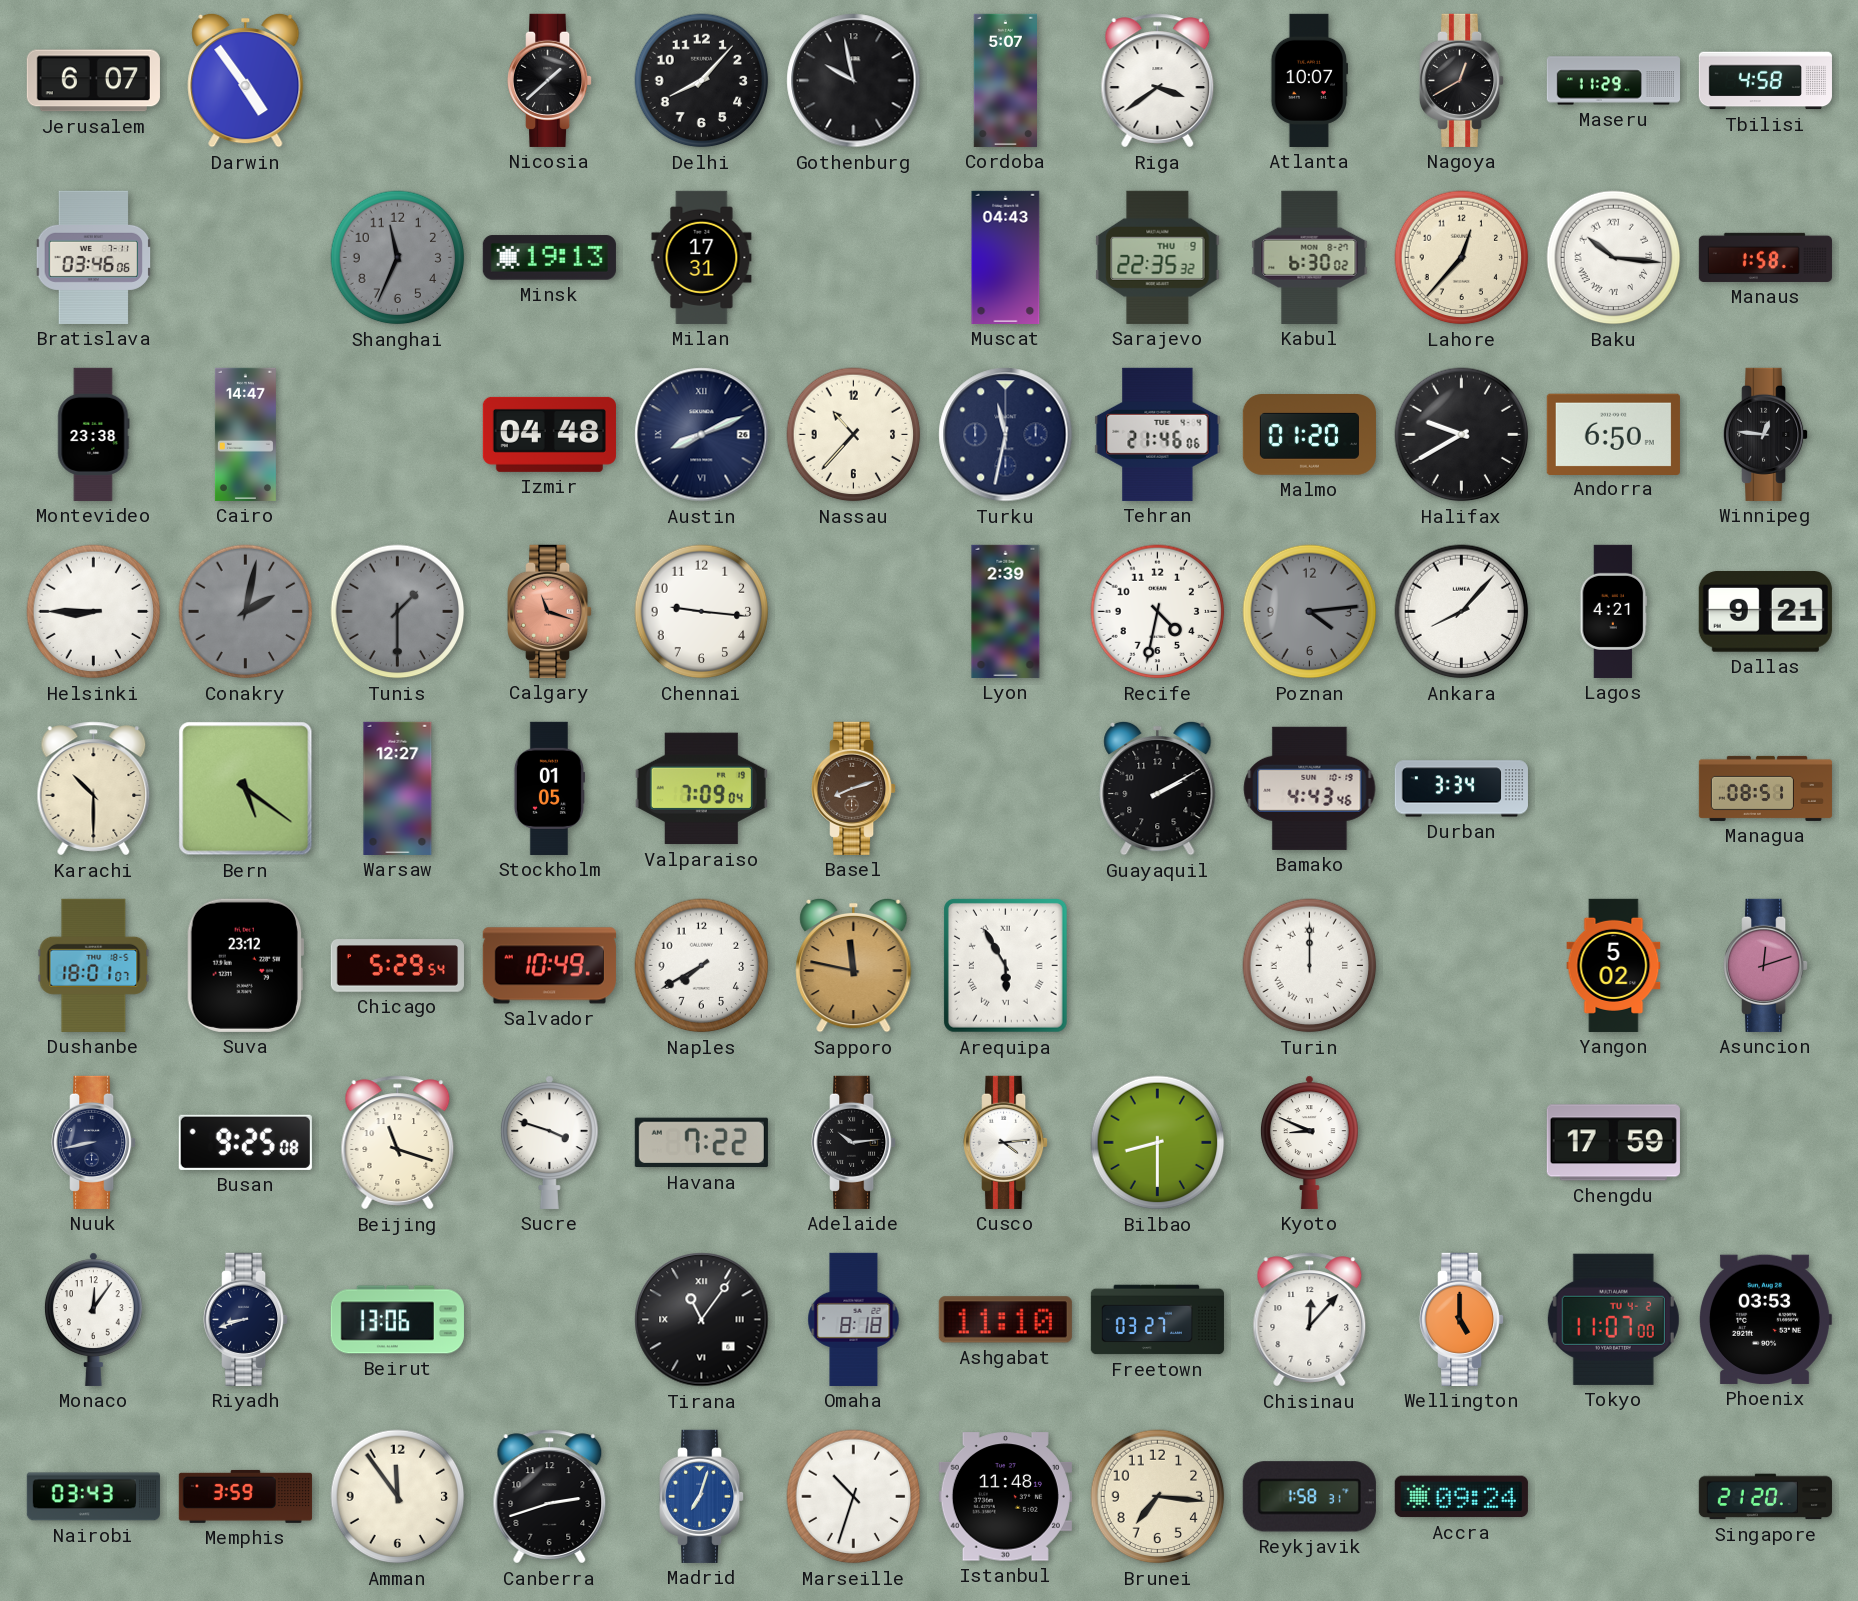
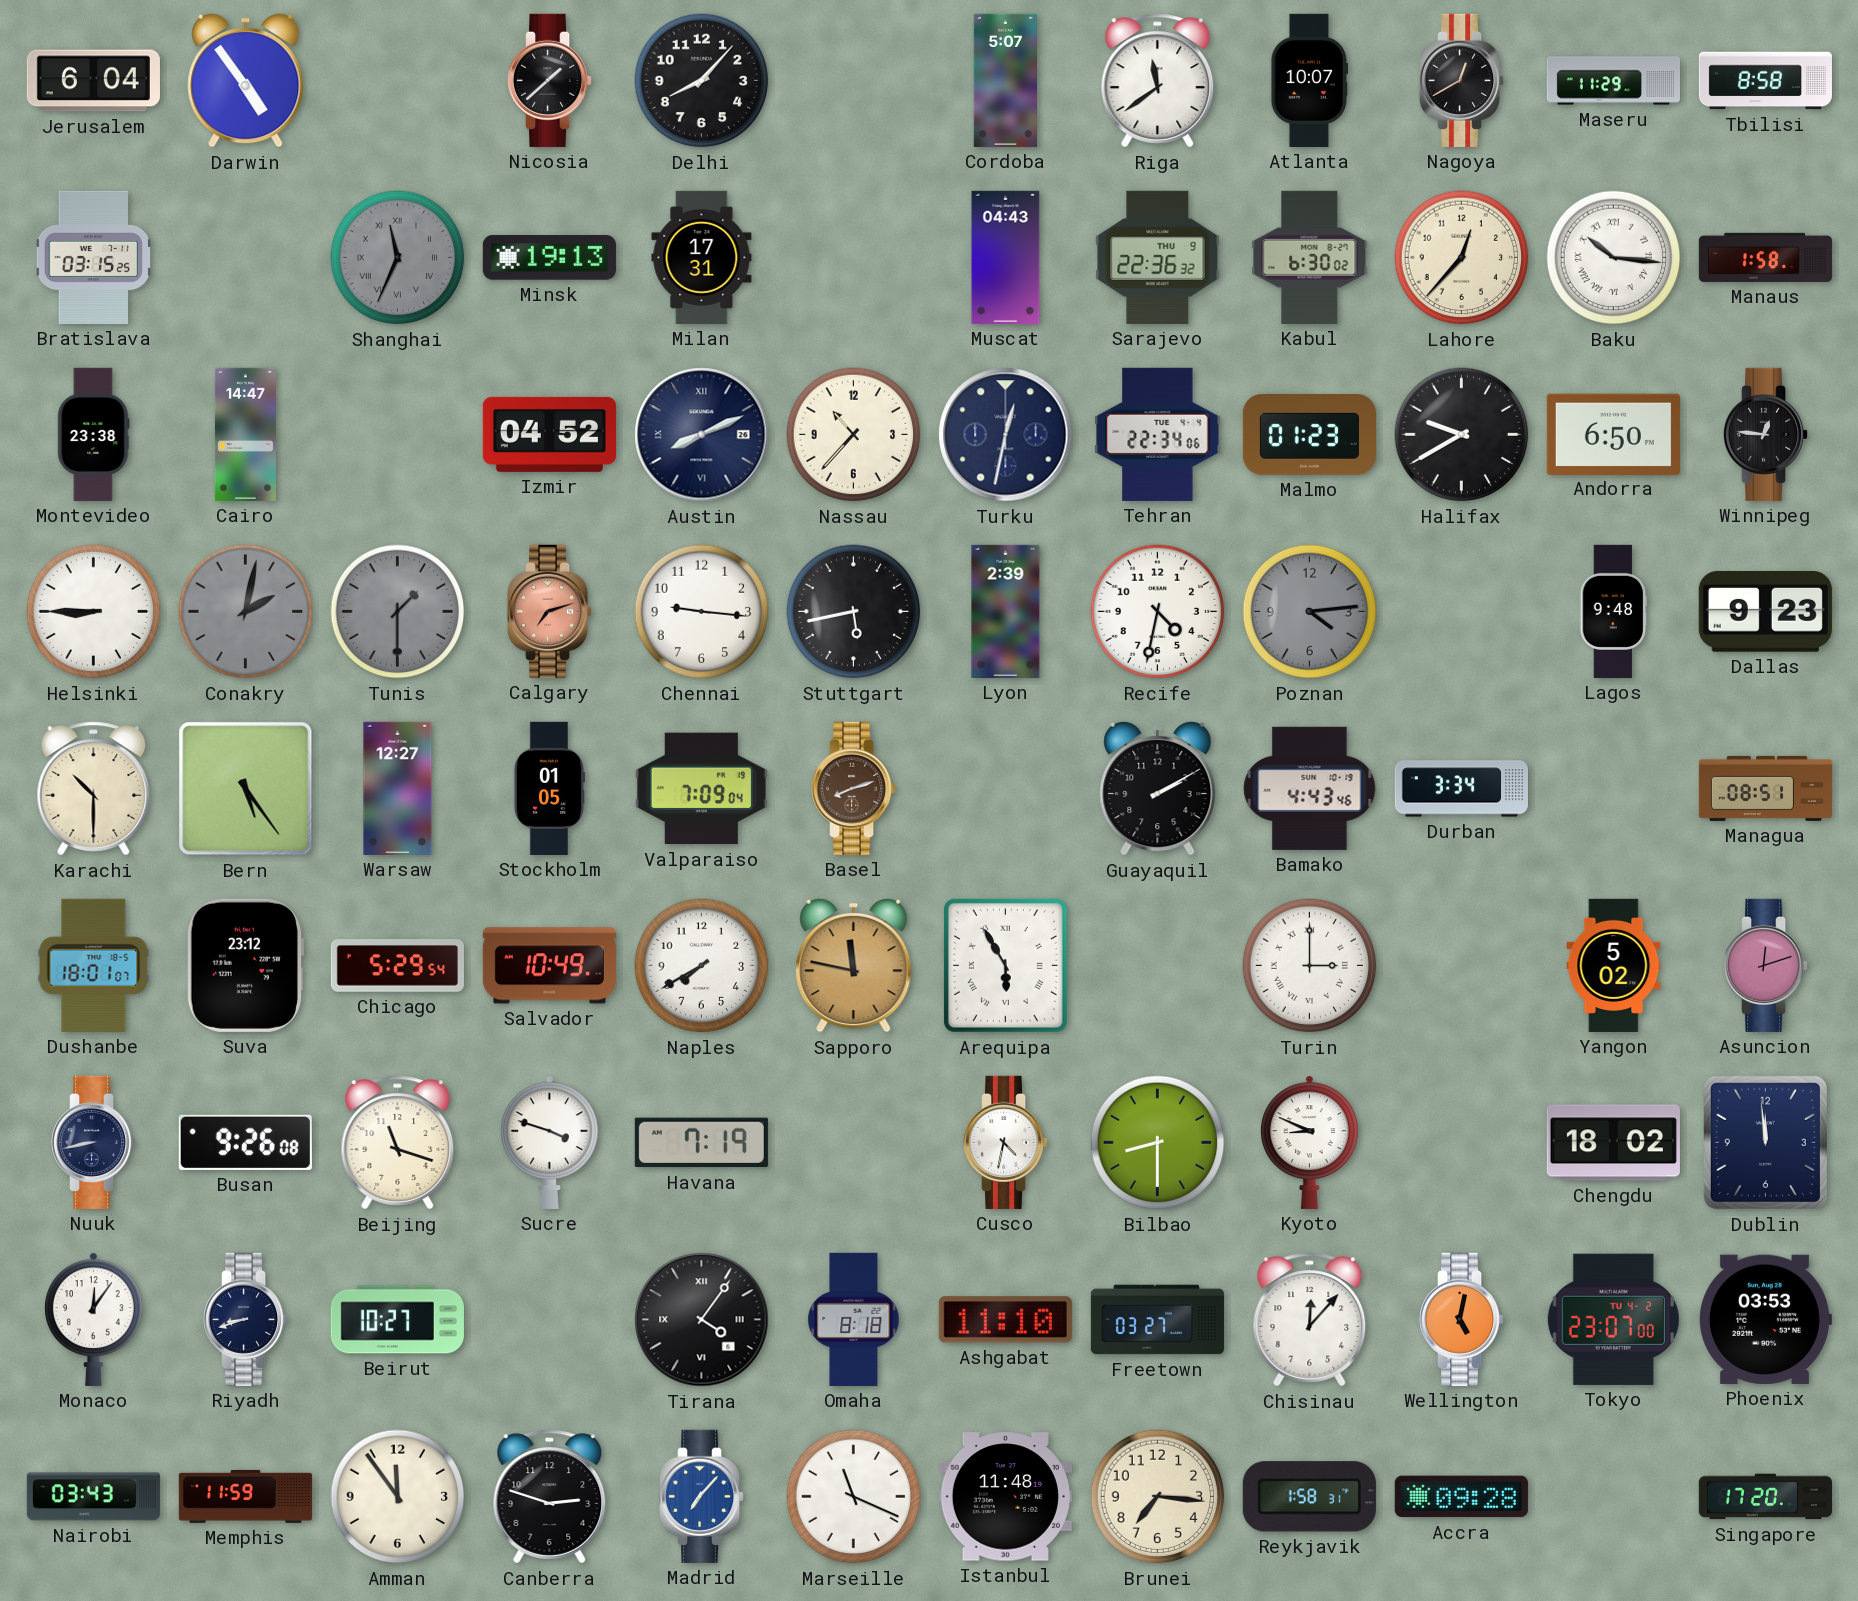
Jerusalem: 6:07 -> 6:04 (93, 81)
Gothenburg: 9:58 -> none (854, 81)
Riga: 3:39 -> 11:39 (1158, 81)
Tbilisi: 4:58 -> 8:58 (1765, 81)
Bratislava: 03:46 -> 03:15 (94, 257)
Shanghai numerals: Arabic -> Roman (398, 258)
Sarajevo: 22:35 -> 22:36 (1158, 257)
Izmir: 04:48 -> 04:52 (549, 434)
Turku: 11:32 -> 12:32 (1006, 435)
Tehran: 21:46 -> 22:34 (1158, 434)
Malmo: 01:20 -> 01:23 (1309, 435)
Calgary: 11:18 -> 7:12 (551, 611)
Stuttgart: none -> 5:43 (854, 612)
Ankara: 8:07 -> none (1462, 612)
Lagos: 4:21 -> 9:48 (1614, 611)
Dallas: 9:21 -> 9:23 (1765, 612)
Bern: 5:21 -> 5:24 (246, 789)
Turin: 12:00 -> 3:00 (1310, 966)
Busan: 9:25 -> 9:26 (245, 1142)
Havana: 7:22 -> 7:19 (701, 1143)
Adelaide: 10:14 -> none (855, 1142)
Cusco: 4:14 -> 4:32 (1007, 1142)
Chengdu: 17:59 -> 18:02 (1613, 1143)
Dublin: none -> 11:59 (1765, 1142)
Beirut: 13:06 -> 10:27 (397, 1320)
Tirana: 11:06 -> 4:06 (702, 1320)
Wellington: 5:00 -> 5:02 (1463, 1319)
Tokyo: 11:07 -> 23:07 (1613, 1319)
Memphis: 3:59 -> 11:59 (245, 1496)
Canberra: 2:42 -> 2:48 (550, 1497)
Madrid: 7:03 -> 7:07 (703, 1496)
Marseille: 10:33 -> 11:19 (854, 1497)
Accra: 09:24 -> 09:28 (1461, 1497)
Singapore: 21:20 -> 17:20 (1765, 1497)
